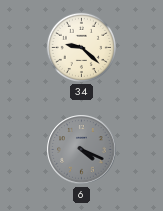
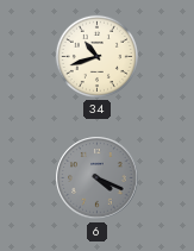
34: 9:22 -> 10:42 (96, 56)
